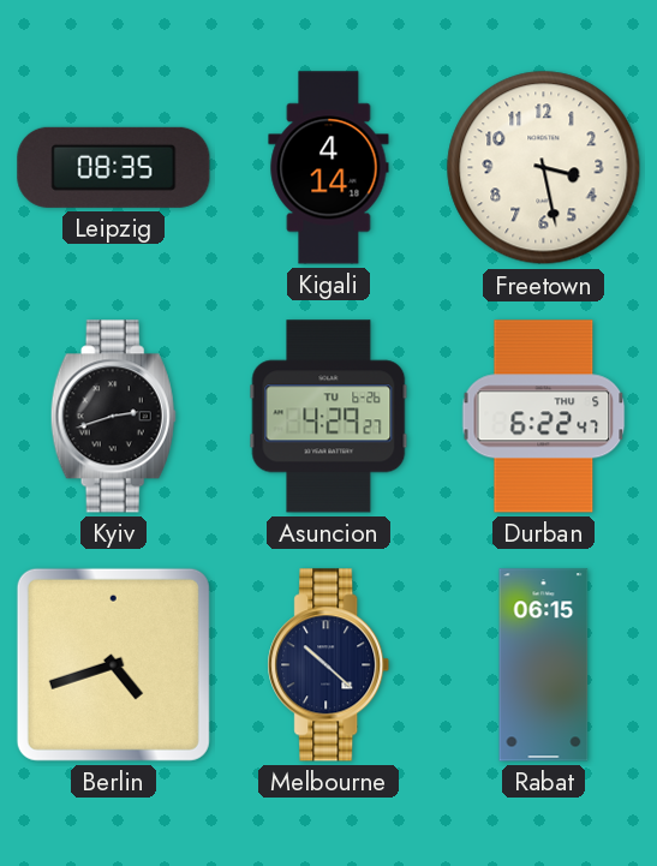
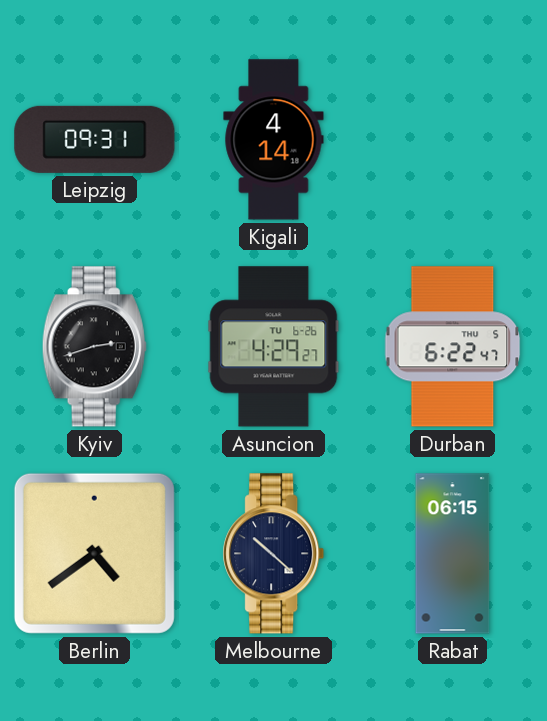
Leipzig: 08:35 -> 09:31 (95, 139)
Freetown: 3:28 -> none (544, 168)
Berlin: 4:42 -> 4:39 (94, 553)
